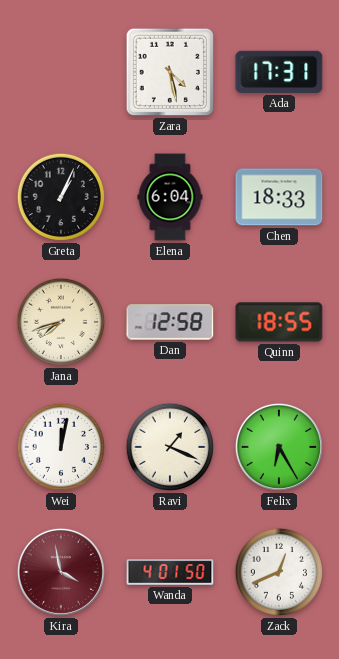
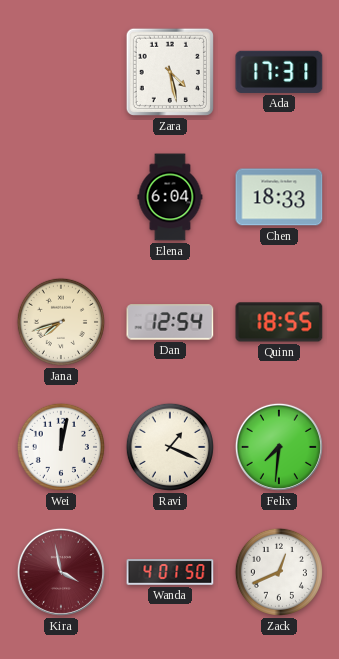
Greta: 1:04 -> none (61, 197)
Dan: 12:58 -> 12:54 (170, 322)
Felix: 6:25 -> 7:31 (279, 447)
